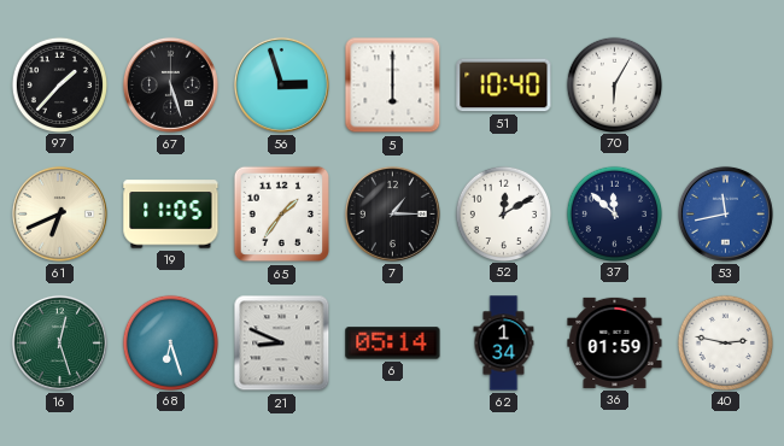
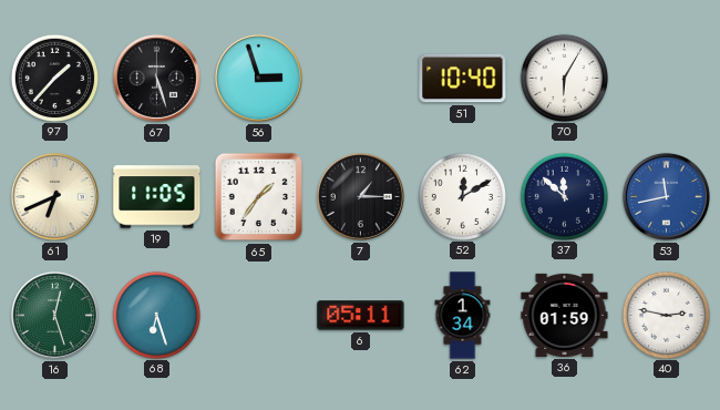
5: 6:00 -> none (393, 86)
21: 8:49 -> none (282, 344)
6: 05:14 -> 05:11 (361, 316)
